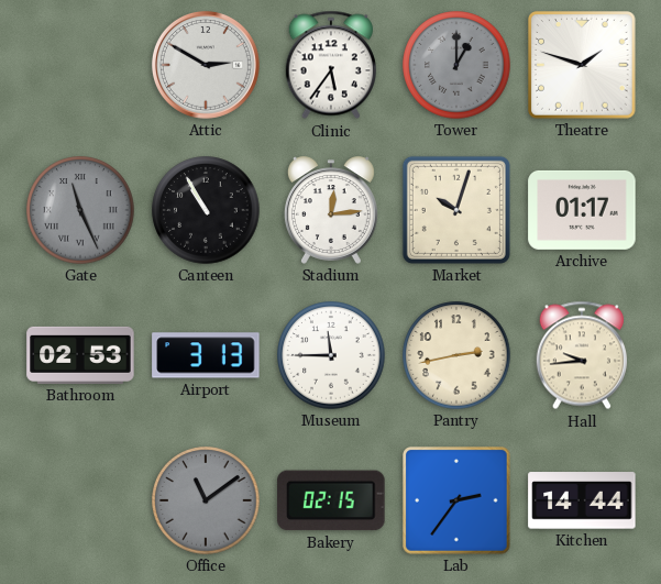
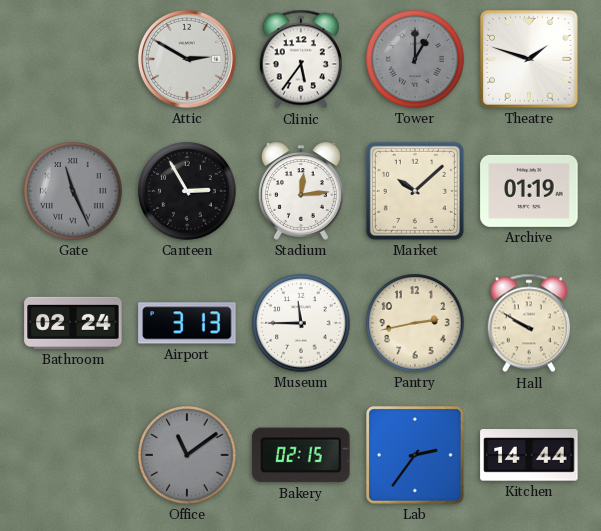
Canteen: 10:55 -> 2:55 (187, 191)
Market: 10:03 -> 10:08 (415, 191)
Archive: 01:17 -> 01:19 (529, 191)
Bathroom: 02:53 -> 02:24 (73, 323)
Hall: 9:44 -> 9:50 (529, 323)
